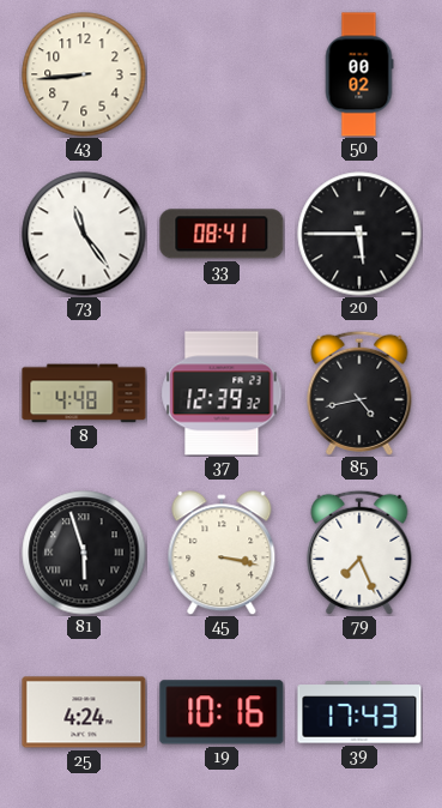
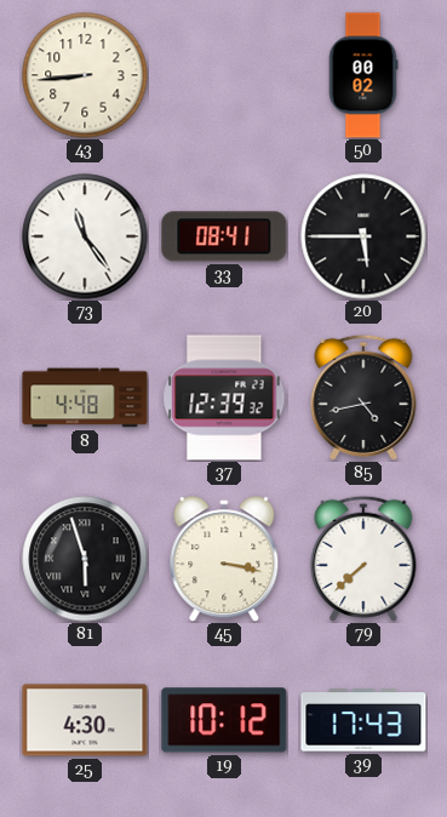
79: 7:26 -> 7:38 (363, 559)
25: 4:24 -> 4:30 (85, 720)
19: 10:16 -> 10:12 (224, 720)
